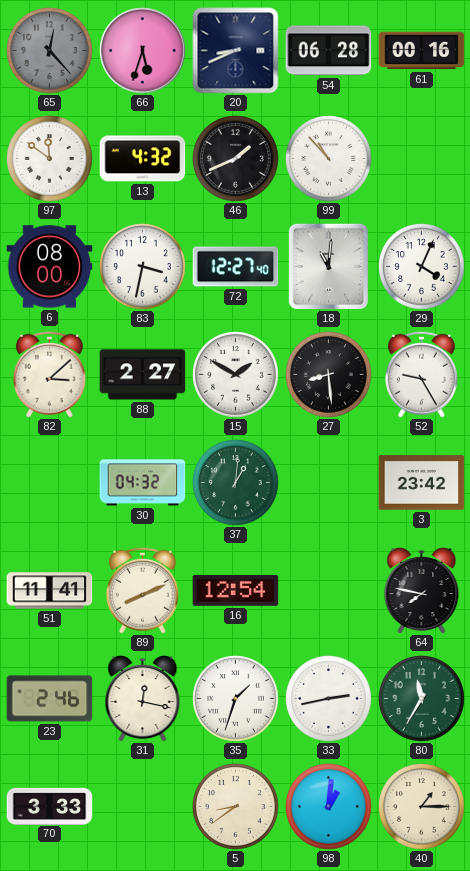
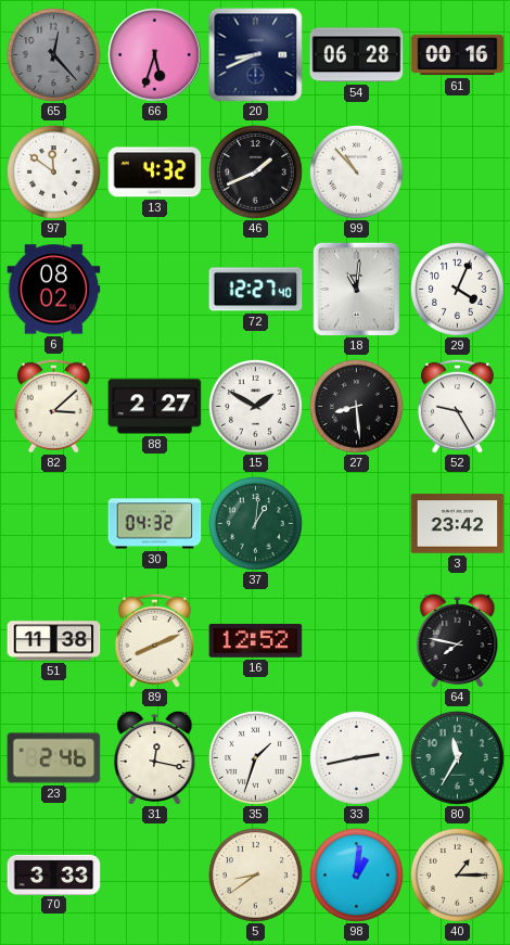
6: 08:00 -> 08:02 (54, 290)
83: 3:32 -> none (143, 267)
51: 11:41 -> 11:38 (54, 641)
16: 12:54 -> 12:52 (256, 640)
